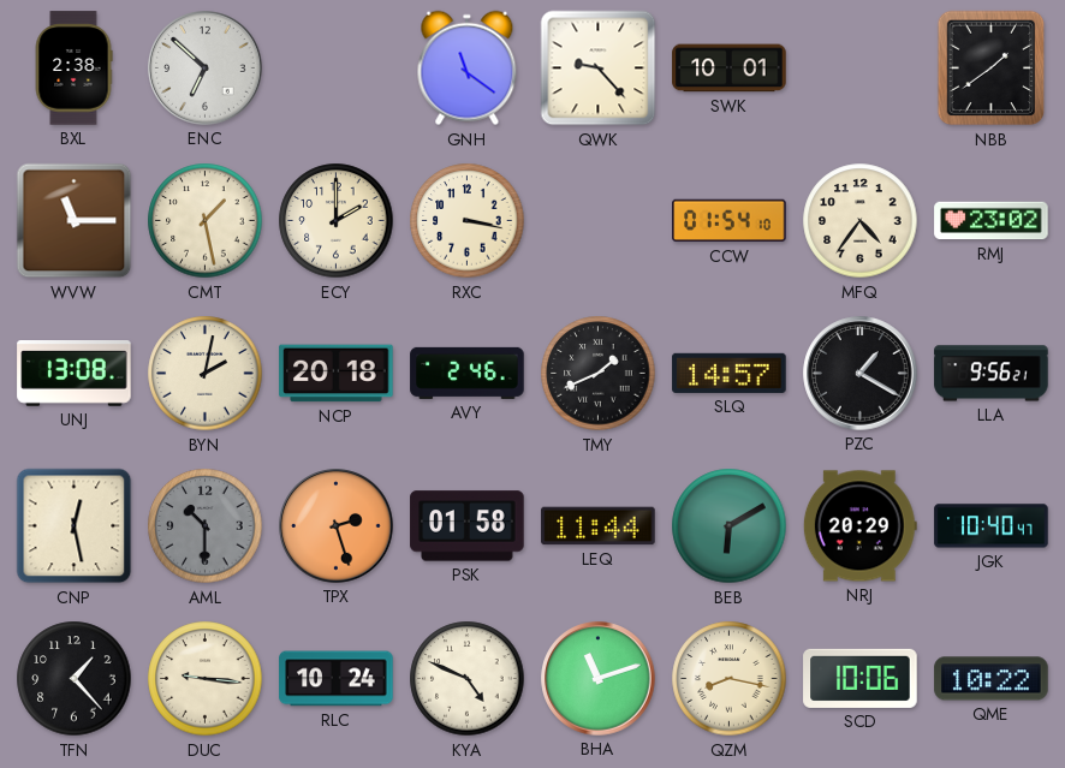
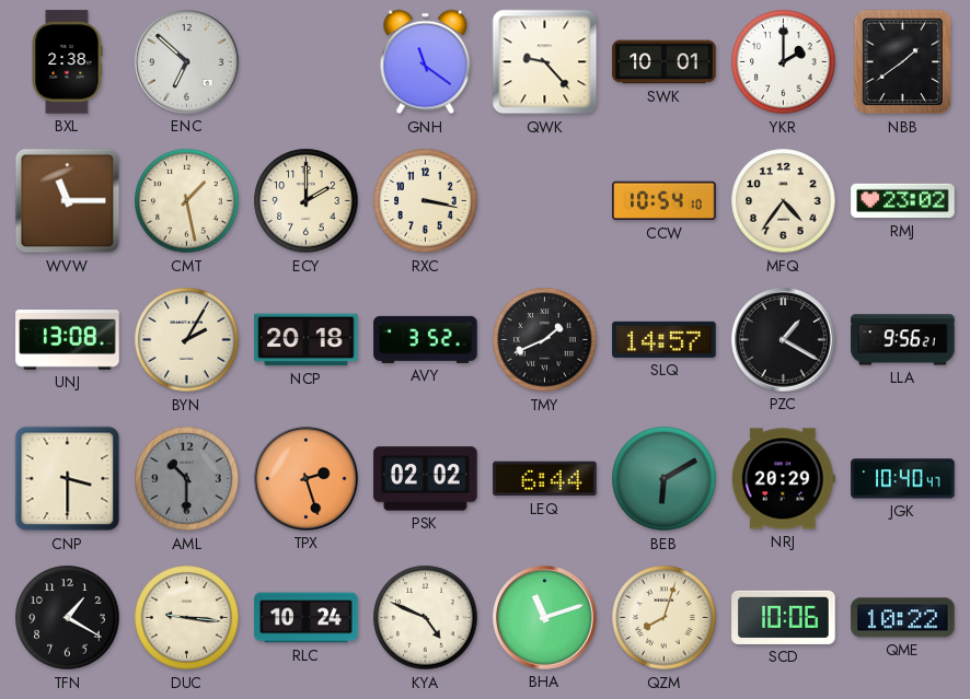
YKR: none -> 2:00 (784, 62)
CCW: 01:54 -> 10:54 (665, 201)
BYN: 2:02 -> 2:05 (187, 340)
AVY: 2:46 -> 3:52 (426, 339)
CNP: 12:28 -> 3:30 (68, 479)
PSK: 01:58 -> 02:02 (426, 479)
LEQ: 11:44 -> 6:44 (545, 479)
TFN: 1:23 -> 1:20 (68, 618)
QZM: 8:17 -> 8:03 (665, 618)
